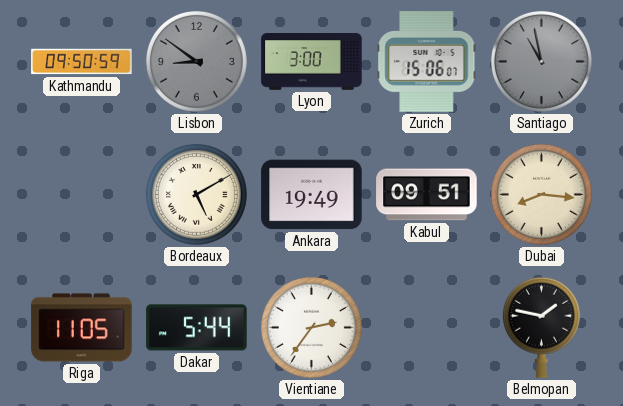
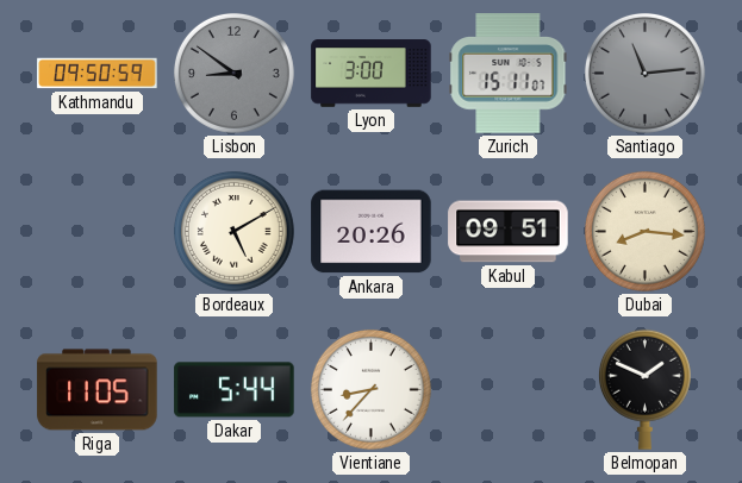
Zurich: 15:06 -> 15:11 (509, 74)
Santiago: 10:58 -> 11:14 (644, 73)
Ankara: 19:49 -> 20:26 (372, 232)
Vientiane: 2:36 -> 8:37 (370, 389)
Belmopan: 1:47 -> 1:49 (644, 389)
